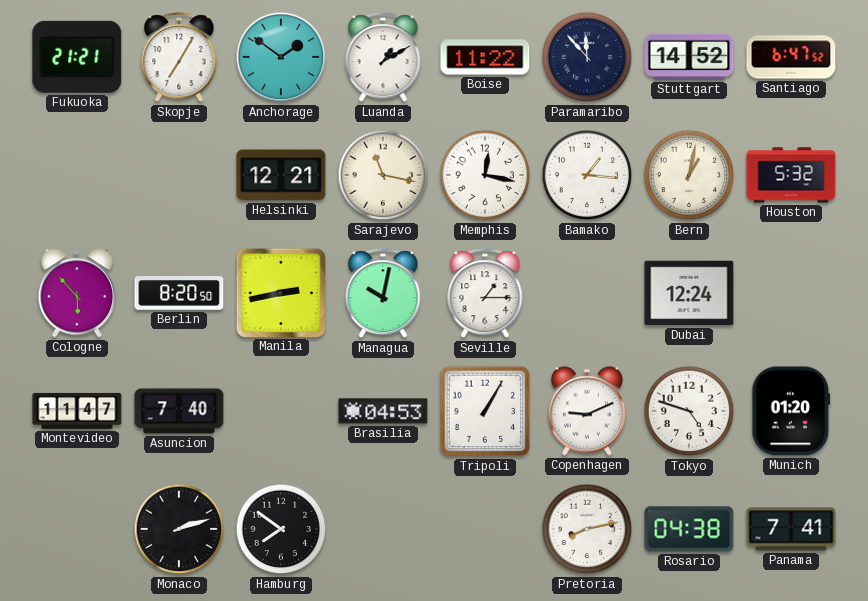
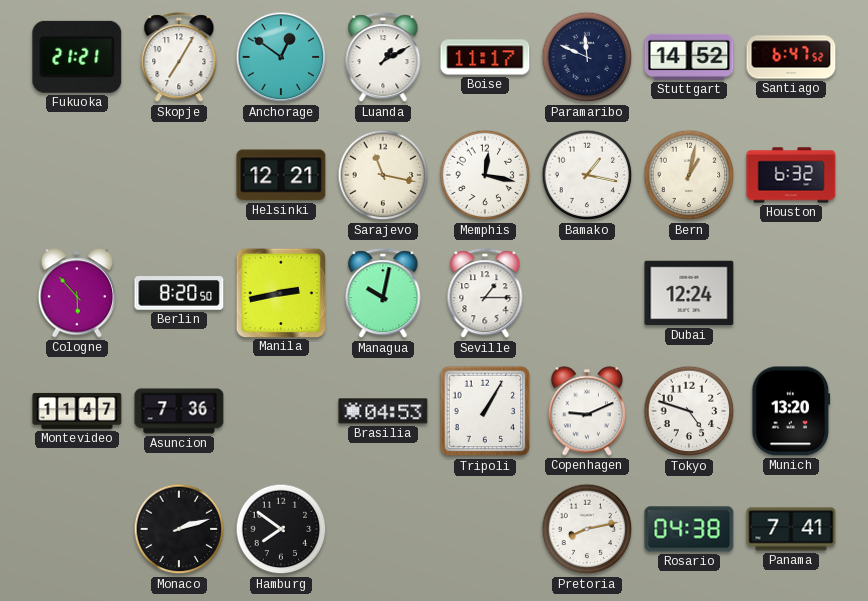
Anchorage: 1:51 -> 12:51 (281, 57)
Boise: 11:22 -> 11:17 (485, 57)
Paramaribo: 11:53 -> 11:49 (587, 57)
Bamako: 1:16 -> 1:17 (587, 175)
Houston: 5:32 -> 6:32 (791, 175)
Asuncion: 7:40 -> 7:36 (179, 411)
Munich: 01:20 -> 13:20 (791, 411)
